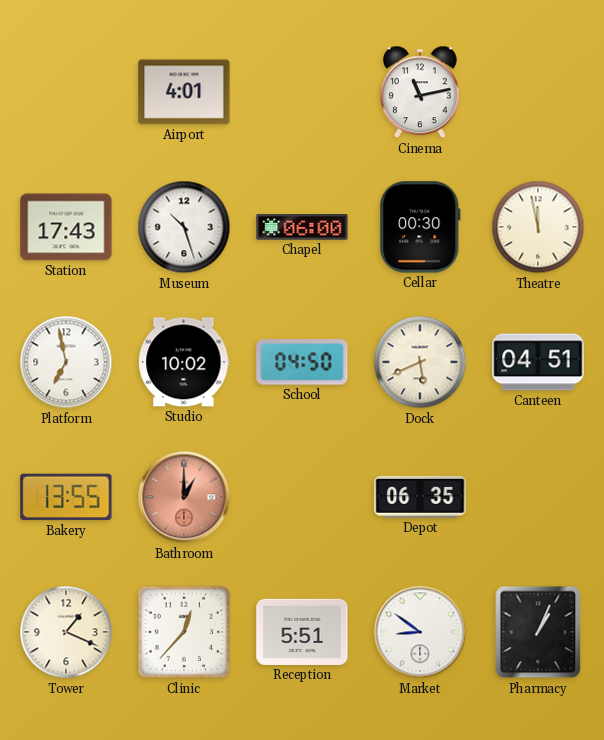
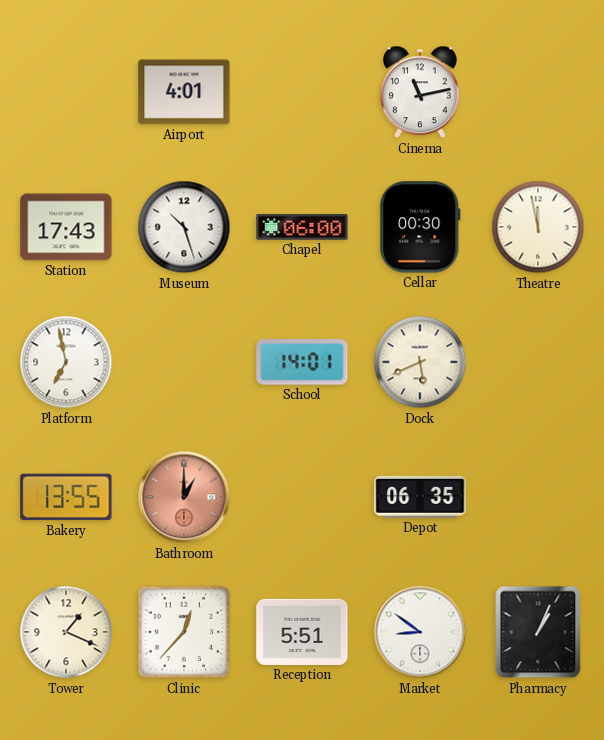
Studio: 10:02 -> none (184, 362)
School: 04:50 -> 14:01 (302, 362)
Canteen: 04:51 -> none (538, 362)
